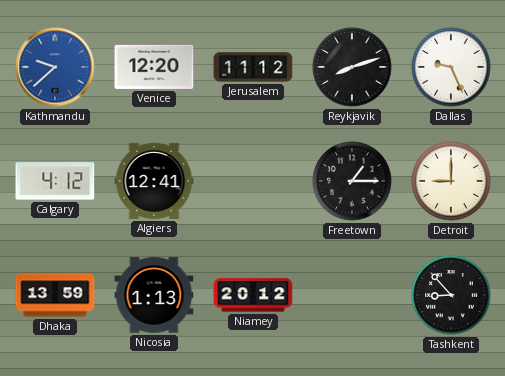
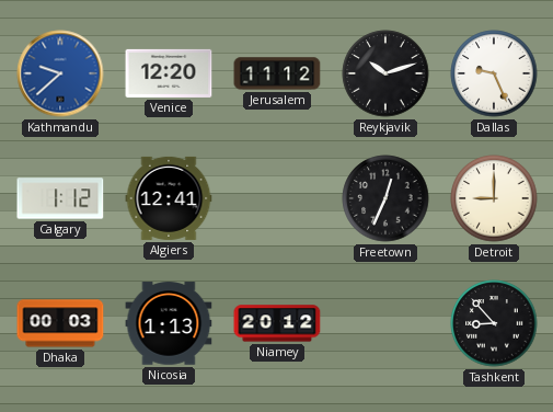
Reykjavik: 8:12 -> 10:12 (385, 73)
Calgary: 4:12 -> 1:12 (60, 198)
Freetown: 1:15 -> 12:34 (385, 198)
Dhaka: 13:59 -> 00:03 (60, 323)
